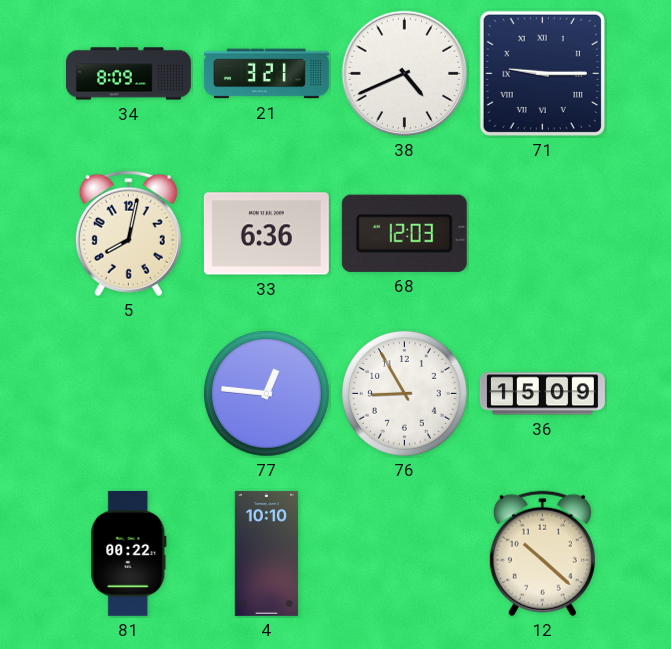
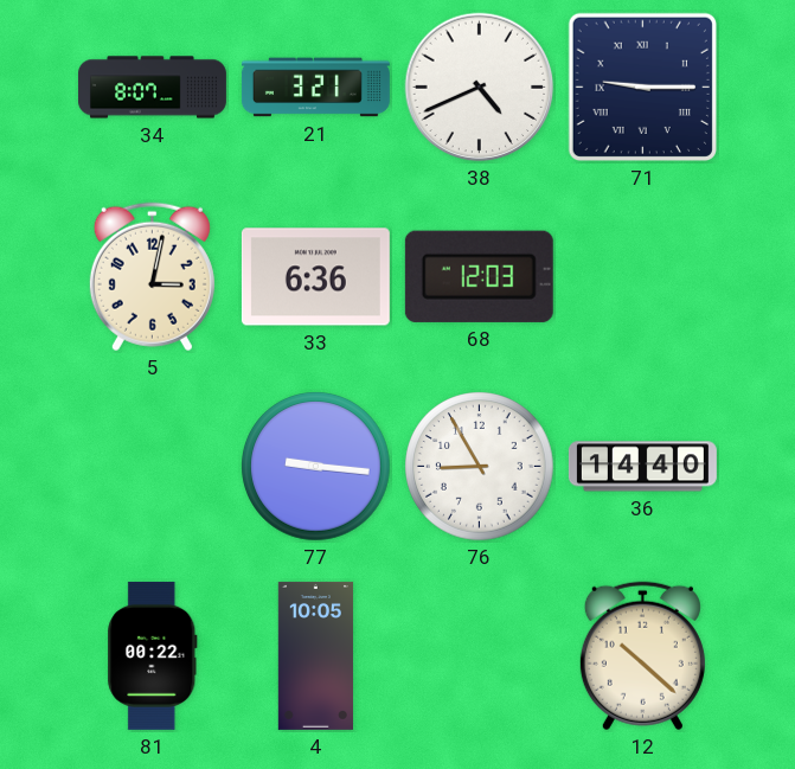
34: 8:09 -> 8:07 (152, 88)
5: 8:02 -> 3:02 (152, 277)
77: 12:46 -> 9:16 (316, 467)
36: 15:09 -> 14:40 (642, 467)
4: 10:10 -> 10:05 (315, 655)
